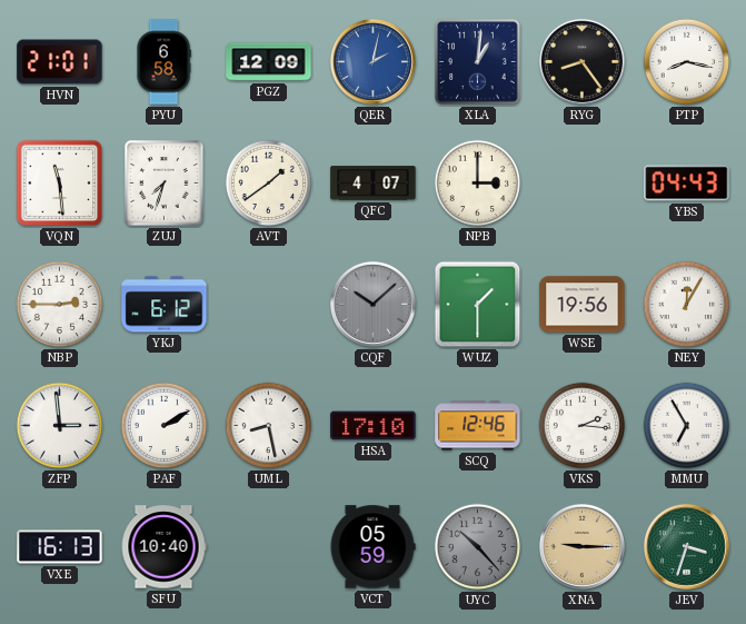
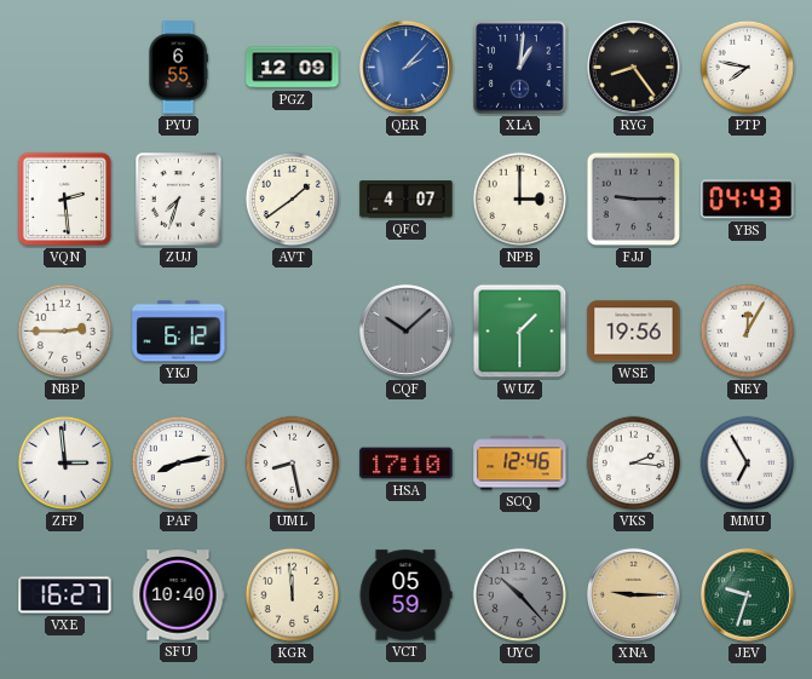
HVN: 21:01 -> none (60, 62)
PYU: 6:58 -> 6:55 (178, 68)
QER: 2:02 -> 2:07 (405, 67)
PTP: 8:17 -> 7:47 (748, 68)
VQN: 11:29 -> 2:29 (65, 200)
FJJ: none -> 9:15 (634, 200)
PAF: 2:10 -> 8:13 (179, 464)
VXE: 16:13 -> 16:27 (65, 595)
KGR: none -> 11:59 (293, 595)
JEV: 3:33 -> 9:33 (747, 594)
